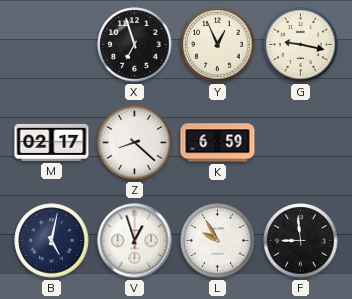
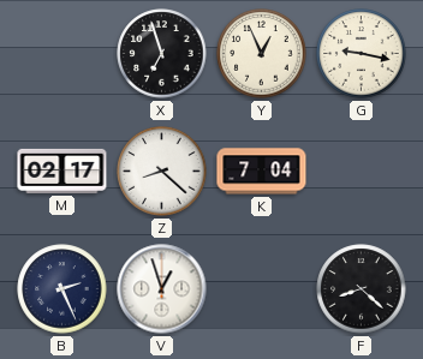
K: 6:59 -> 7:04 (262, 172)
B: 5:02 -> 2:26 (62, 289)
L: 9:55 -> none (218, 241)
F: 8:59 -> 8:22 (362, 289)
